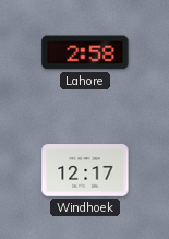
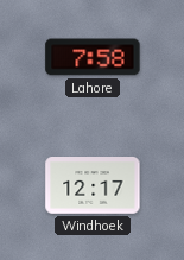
Lahore: 2:58 -> 7:58 (93, 57)
